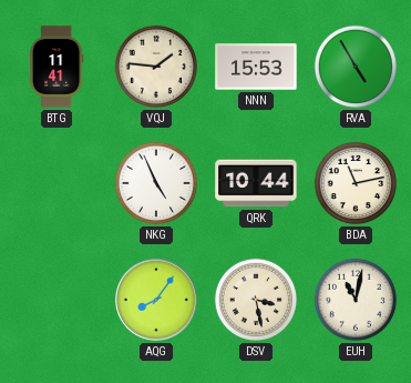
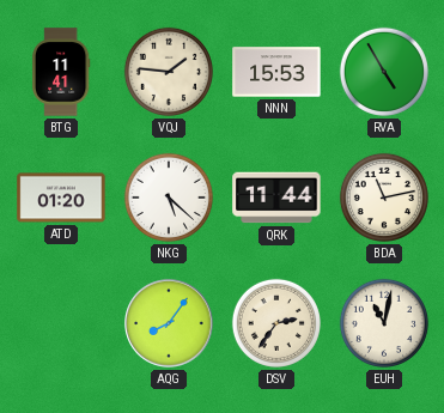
ATD: none -> 01:20 (61, 198)
NKG: 4:56 -> 5:22 (169, 198)
QRK: 10:44 -> 11:44 (276, 198)
DSV: 3:28 -> 2:36 (276, 323)
